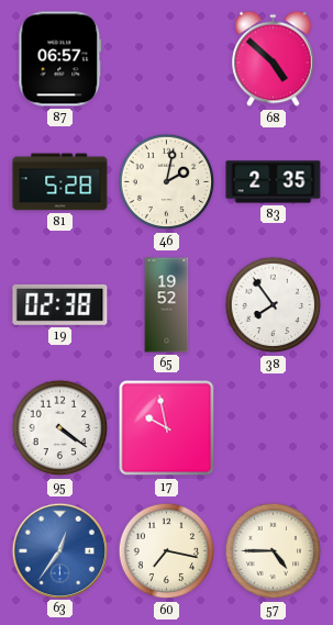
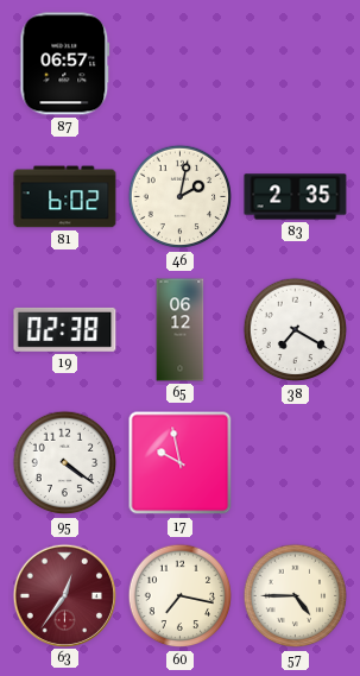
68: 4:52 -> none (274, 59)
81: 5:28 -> 6:02 (65, 197)
65: 19:52 -> 06:12 (181, 330)
38: 7:54 -> 7:20 (296, 330)
63 dial: blue -> burgundy (64, 595)
